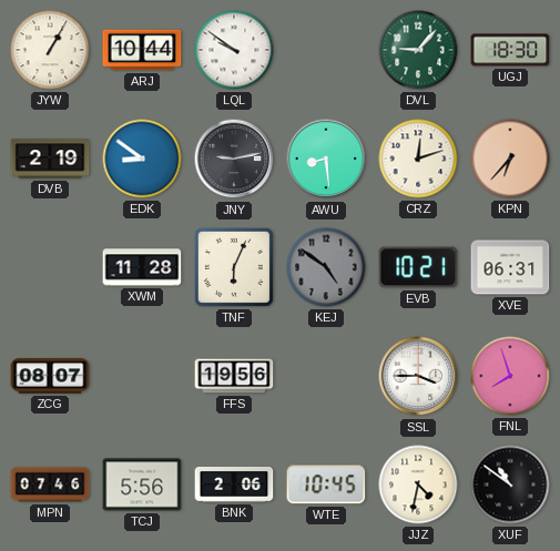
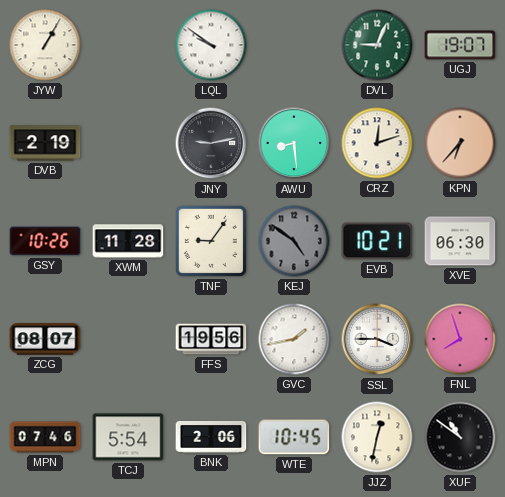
ARJ: 10:44 -> none (142, 50)
DVL: 9:07 -> 9:04 (377, 45)
UGJ: 18:30 -> 19:07 (460, 45)
EDK: 8:51 -> none (142, 159)
GSY: none -> 10:26 (45, 241)
TNF: 6:04 -> 9:06 (211, 241)
XVE: 06:31 -> 06:30 (460, 241)
GVC: none -> 1:43 (294, 339)
TCJ: 5:56 -> 5:54 (128, 437)
JJZ: 4:32 -> 12:32 (377, 437)
